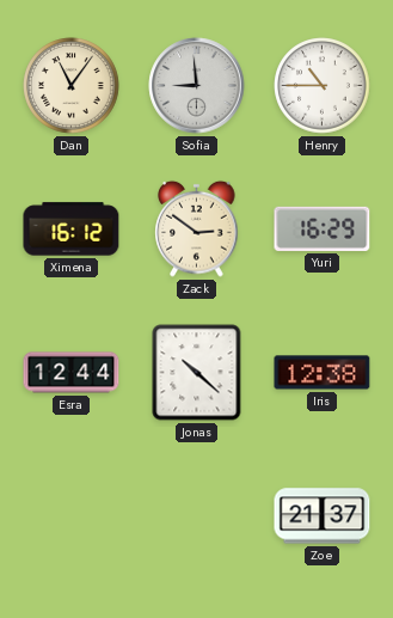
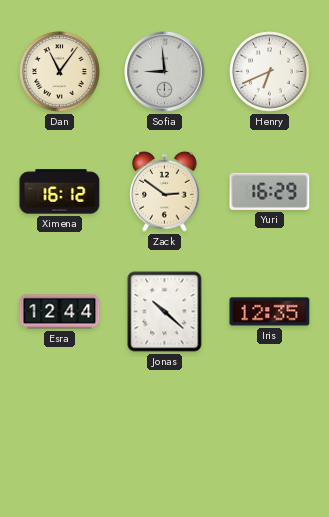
Henry: 10:45 -> 6:41 (270, 72)
Iris: 12:38 -> 12:35 (270, 312)
Zoe: 21:37 -> none (323, 516)
